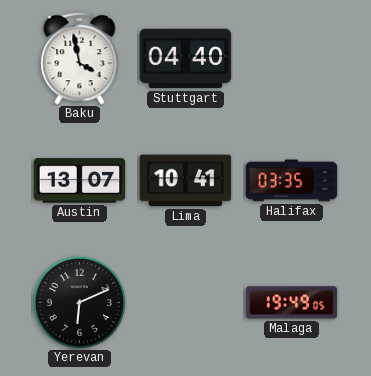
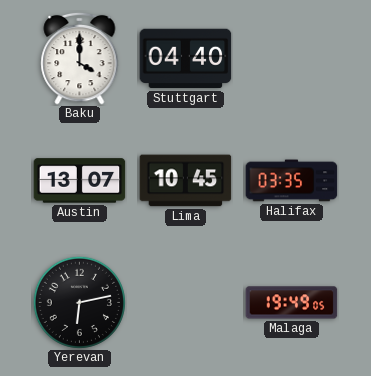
Baku: 3:58 -> 4:00 (80, 58)
Lima: 10:41 -> 10:45 (186, 181)
Yerevan: 6:11 -> 6:13 (79, 302)
